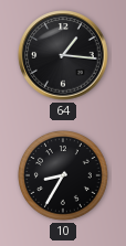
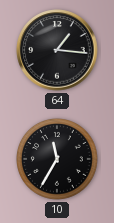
10: 8:35 -> 11:35 (58, 160)
